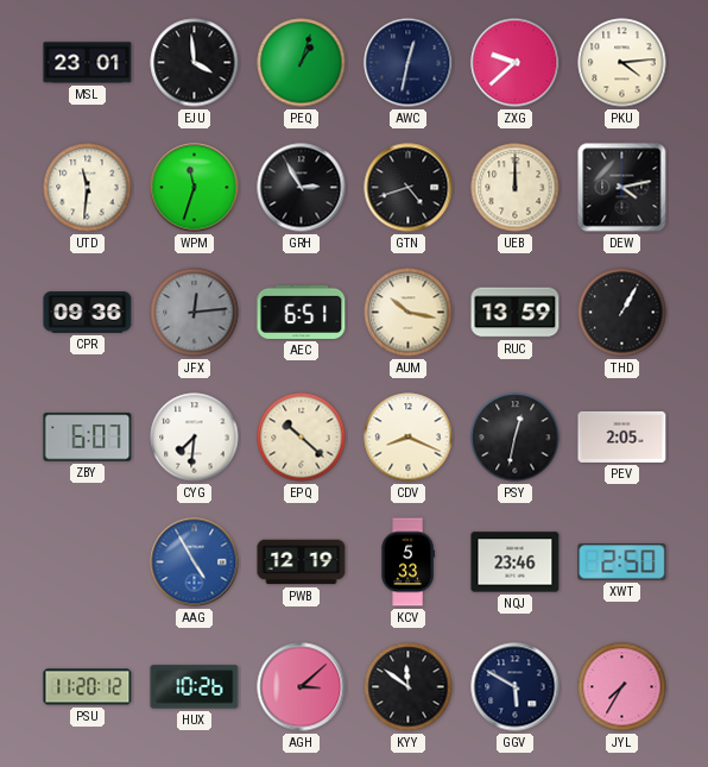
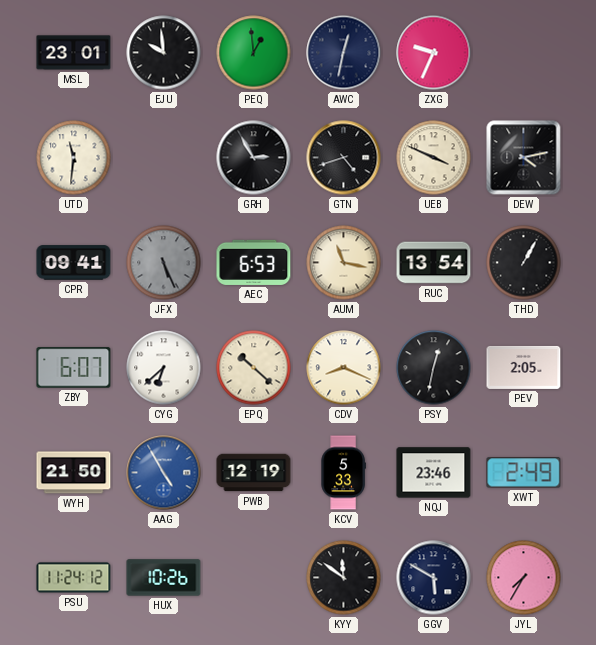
EJU: 3:59 -> 9:59 (164, 53)
PEQ: 1:03 -> 12:59 (254, 53)
ZXG: 9:38 -> 9:34 (434, 53)
PKU: 4:14 -> none (622, 63)
WPM: 11:33 -> none (195, 188)
UEB: 12:00 -> 3:49 (434, 158)
CPR: 09:36 -> 09:41 (74, 263)
JFX: 12:14 -> 5:26 (164, 263)
AEC: 6:51 -> 6:53 (254, 262)
AUM: 10:17 -> 11:17 (344, 263)
RUC: 13:59 -> 13:54 (434, 263)
CYG: 7:31 -> 6:38 (164, 368)
WYH: none -> 21:50 (74, 473)
XWT: 2:50 -> 2:49 (524, 473)
PSU: 11:20 -> 11:24 (74, 578)
AGH: 3:08 -> none (302, 687)
